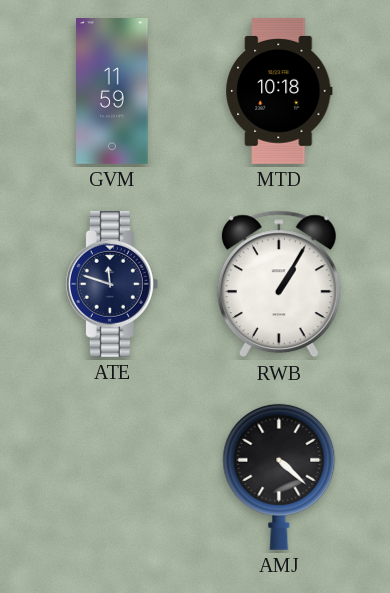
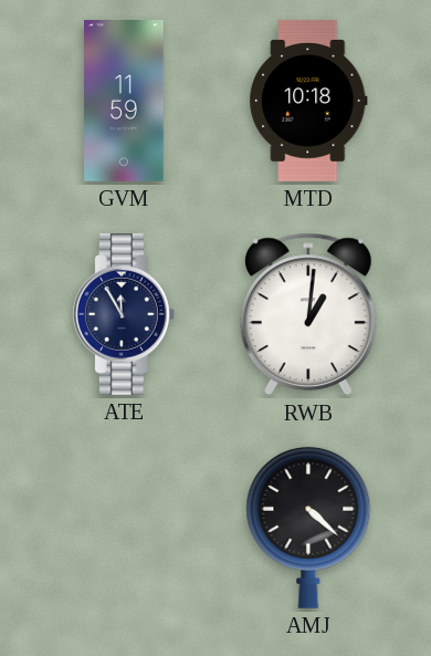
ATE: 11:48 -> 11:55 (124, 314)
RWB: 1:05 -> 1:01 (308, 314)
